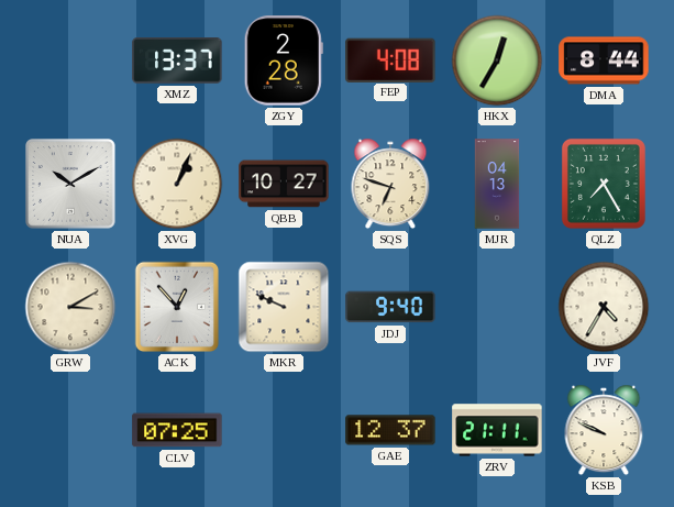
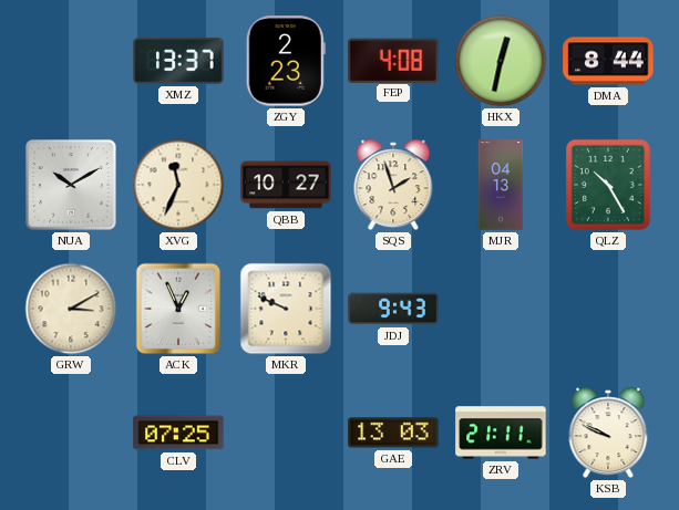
ZGY: 2:28 -> 2:23 (286, 61)
HKX: 12:35 -> 12:32 (501, 61)
XVG: 1:04 -> 11:34 (178, 185)
SQS: 6:48 -> 1:57 (393, 185)
QLZ: 7:25 -> 10:25 (608, 185)
ACK: 12:53 -> 12:56 (178, 309)
JDJ: 9:40 -> 9:43 (393, 309)
JVF: 4:35 -> none (604, 307)
GAE: 12:37 -> 13:03 (393, 433)
